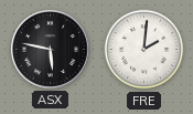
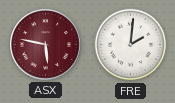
ASX dial: black -> burgundy (45, 44)
